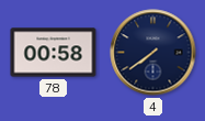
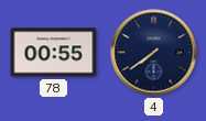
78: 00:58 -> 00:55 (54, 53)
